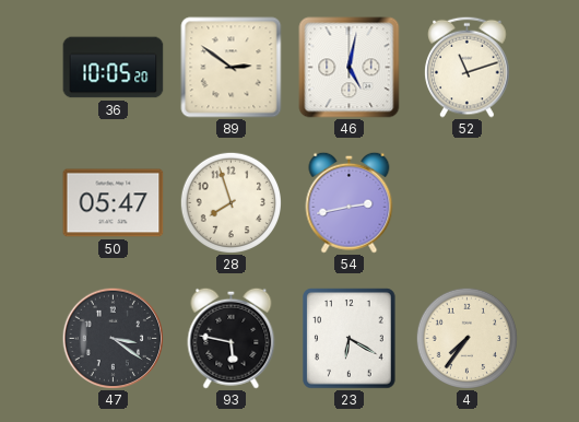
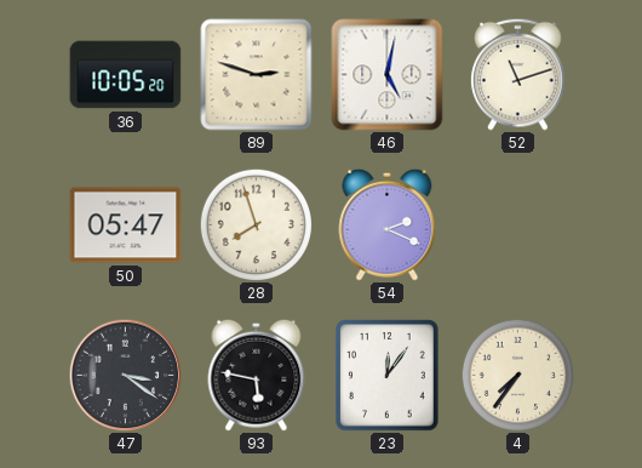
89: 2:51 -> 2:48 (257, 75)
54: 2:43 -> 2:19 (388, 224)
23: 6:20 -> 12:06 (388, 376)
